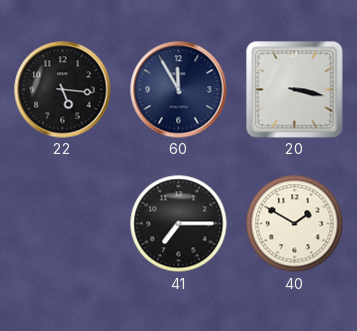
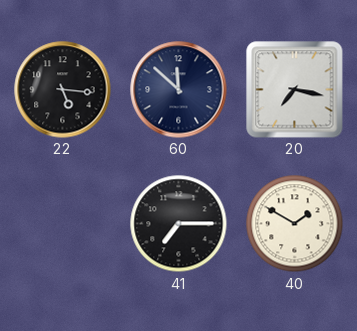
60: 11:55 -> 11:52 (179, 90)
20: 3:17 -> 7:17 (295, 90)
